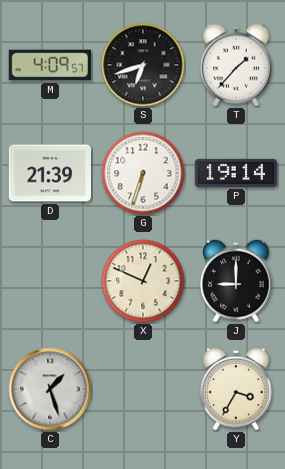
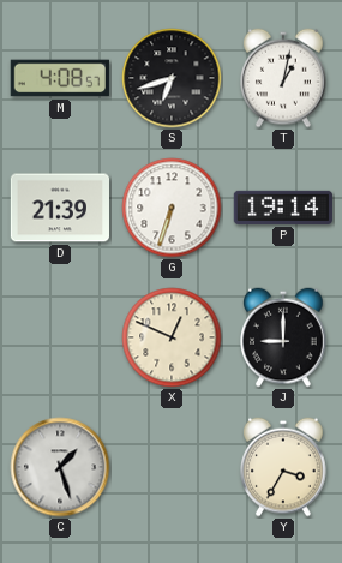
M: 4:09 -> 4:08 (60, 78)
T: 1:37 -> 1:02 (283, 78)
